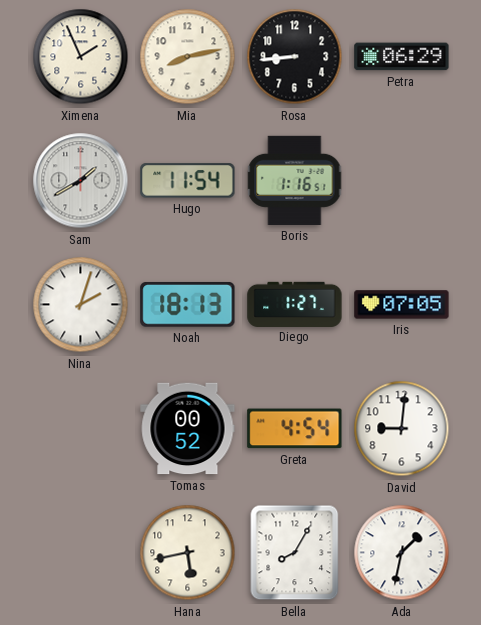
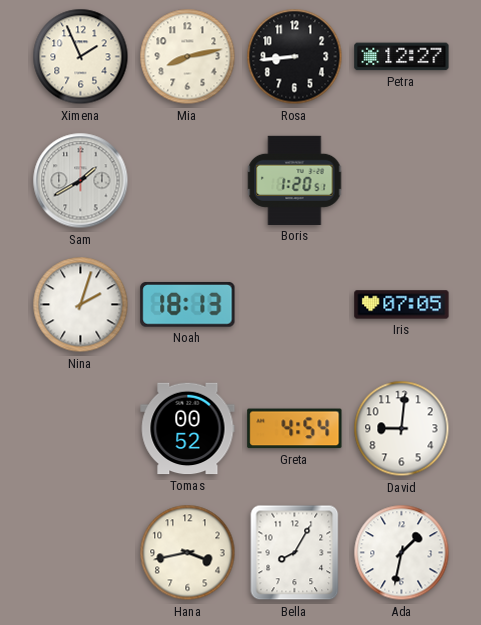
Petra: 06:29 -> 12:27 (402, 57)
Hugo: 11:54 -> none (188, 181)
Boris: 1:16 -> 1:20 (295, 180)
Diego: 1:27 -> none (295, 304)
Hana: 5:43 -> 3:43 (188, 553)
